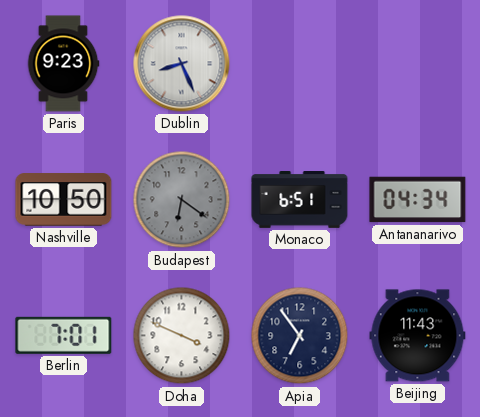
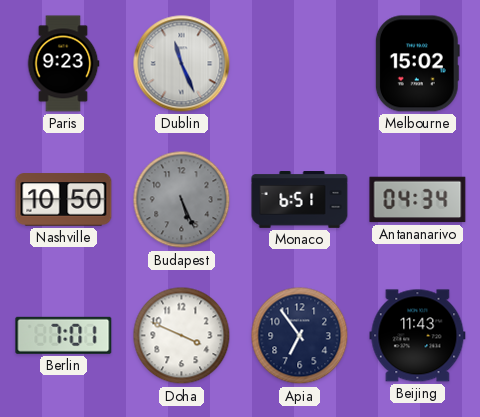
Dublin: 8:26 -> 11:26 (182, 64)
Melbourne: none -> 15:02 (417, 64)
Budapest: 6:21 -> 5:26 (182, 200)
